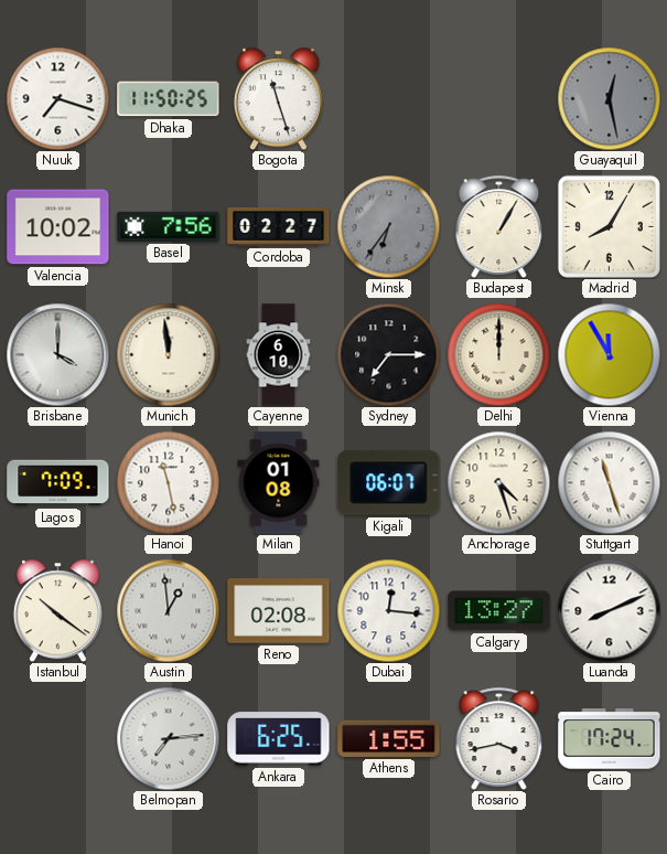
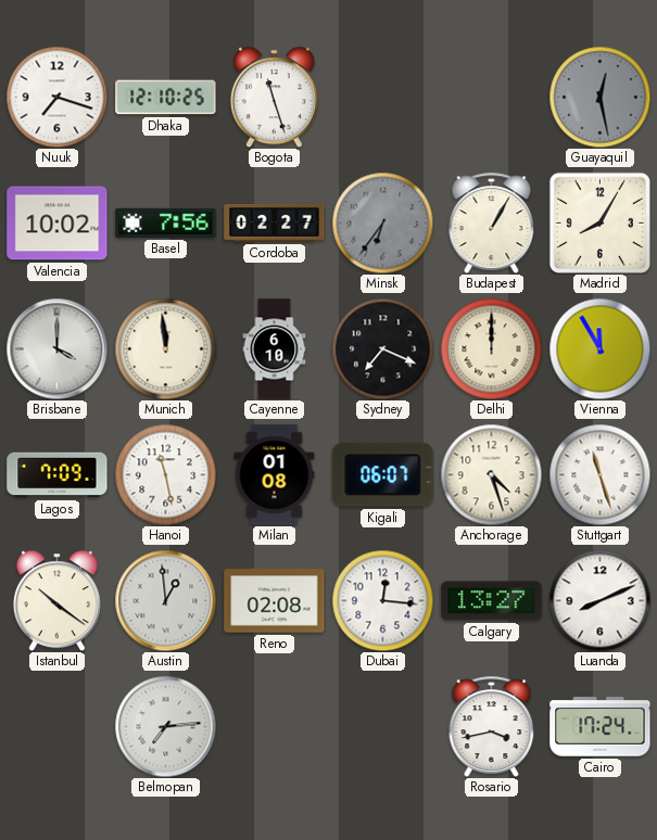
Dhaka: 11:50 -> 12:10 (166, 98)
Sydney: 7:15 -> 7:19 (382, 348)
Ankara: 6:25 -> none (279, 739)
Athens: 1:55 -> none (389, 738)
